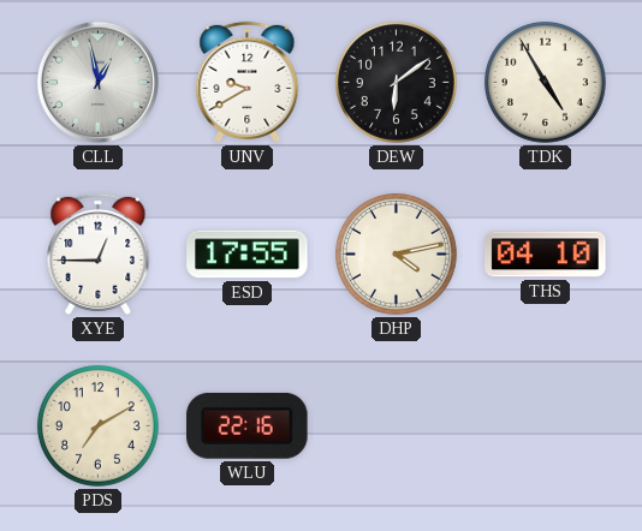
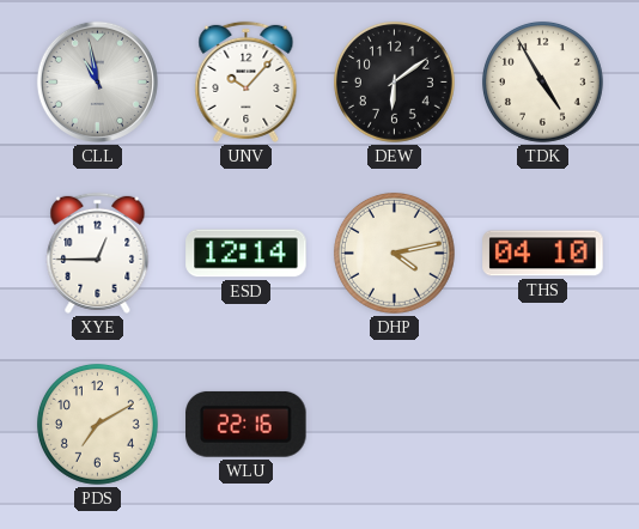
CLL: 12:58 -> 10:58 (97, 81)
UNV: 9:40 -> 10:07 (247, 81)
ESD: 17:55 -> 12:14 (247, 254)
